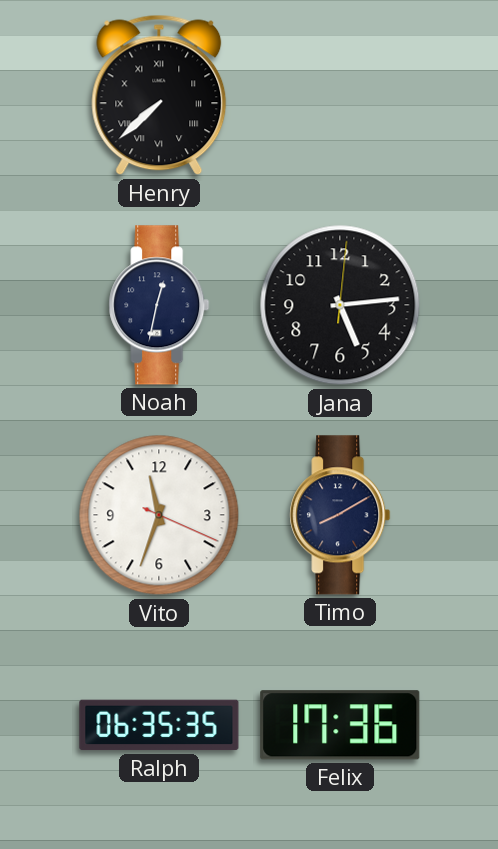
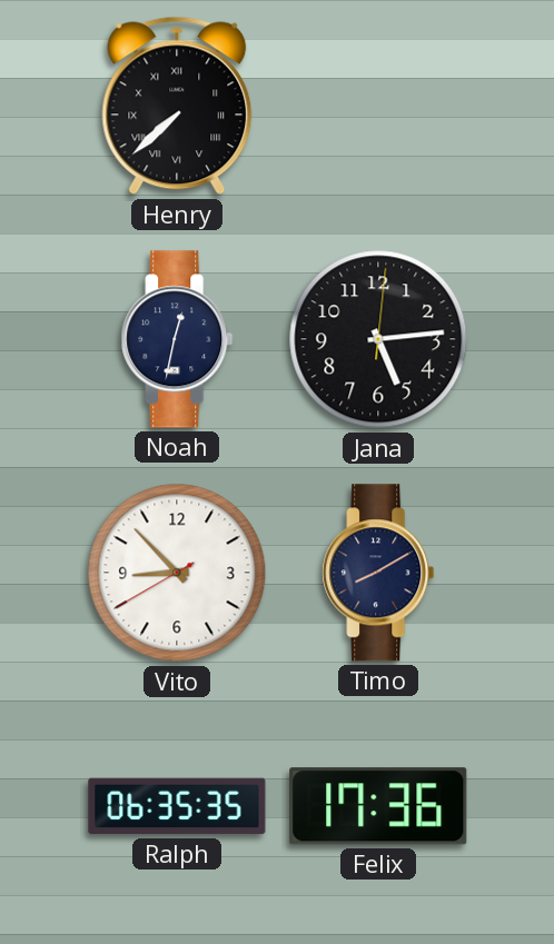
Vito: 11:33 -> 8:52 (177, 573)
